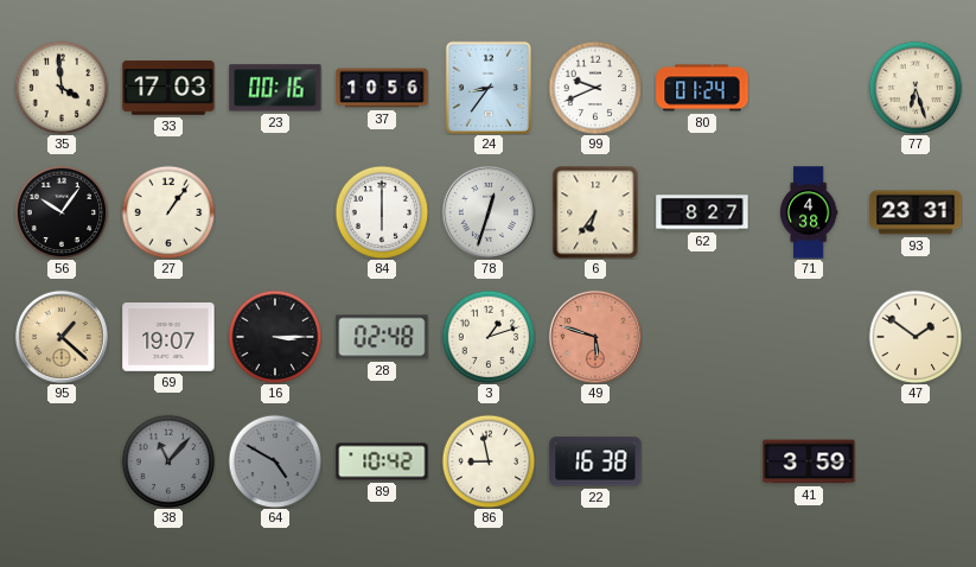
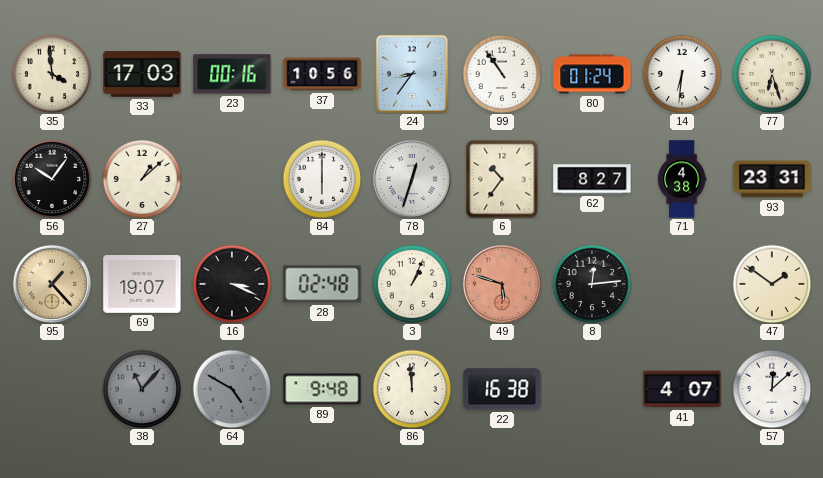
99: 9:41 -> 10:54 (502, 74)
14: none -> 6:31 (682, 74)
27: 1:06 -> 1:08 (142, 179)
6: 6:36 -> 10:36 (502, 179)
95: 1:22 -> 1:23 (52, 284)
16: 3:15 -> 3:19 (232, 284)
3: 1:12 -> 1:04 (412, 284)
8: none -> 12:14 (592, 284)
89: 10:42 -> 9:48 (322, 389)
86: 8:58 -> 11:59 (412, 389)
41: 3:59 -> 4:07 (682, 389)
57: none -> 12:08 (772, 389)
